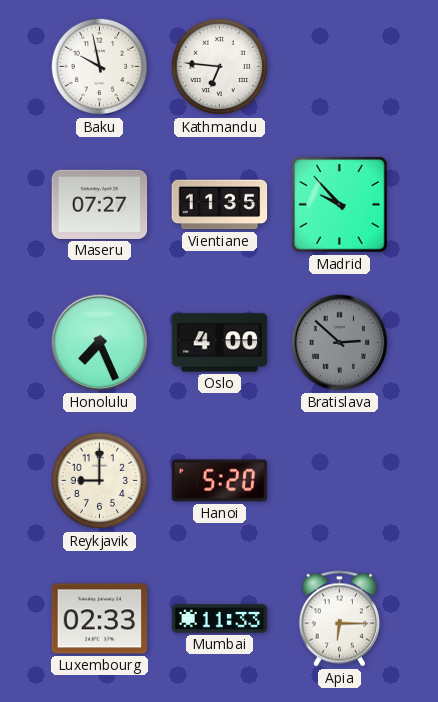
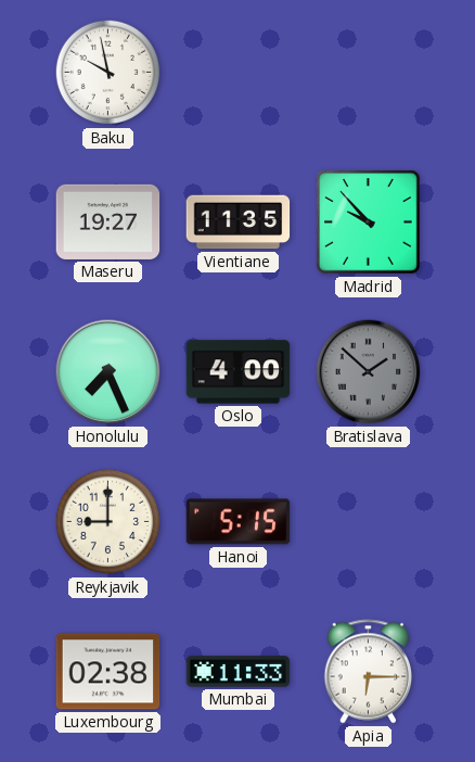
Kathmandu: 6:46 -> none (220, 67)
Maseru: 07:27 -> 19:27 (108, 221)
Bratislava: 2:52 -> 1:52 (369, 372)
Hanoi: 5:20 -> 5:15 (239, 522)
Luxembourg: 02:33 -> 02:38 (108, 672)
